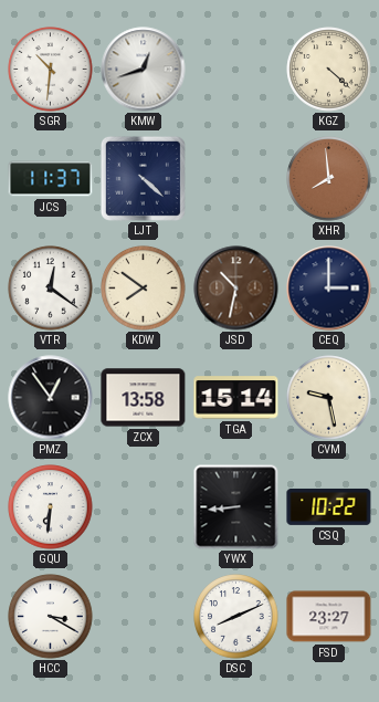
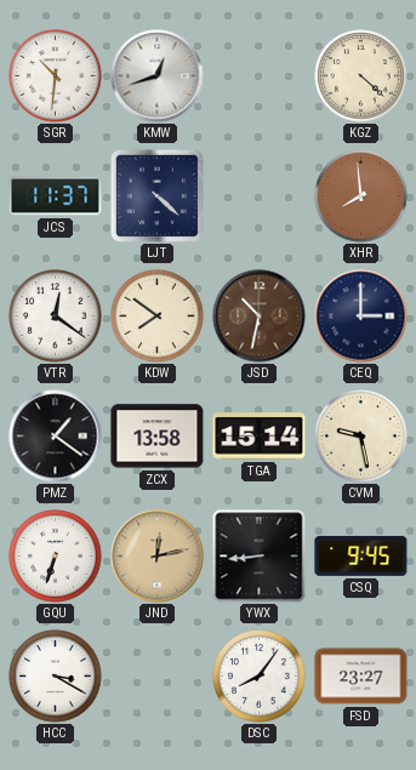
PMZ: 12:54 -> 1:21 (56, 437)
GQU: 6:31 -> 6:33 (56, 557)
JND: none -> 12:13 (158, 557)
CSQ: 10:22 -> 9:45 (361, 555)
DSC: 8:11 -> 8:06 (260, 677)
